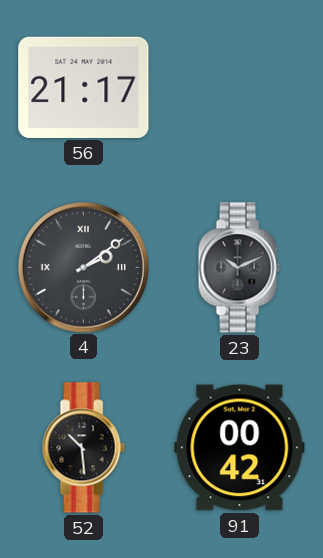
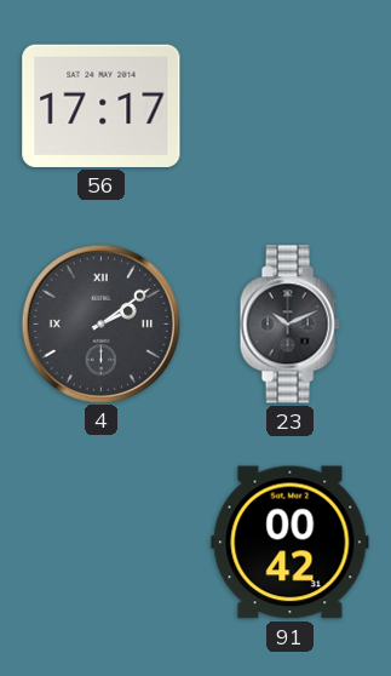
56: 21:17 -> 17:17 (102, 105)
52: 10:29 -> none (83, 448)
